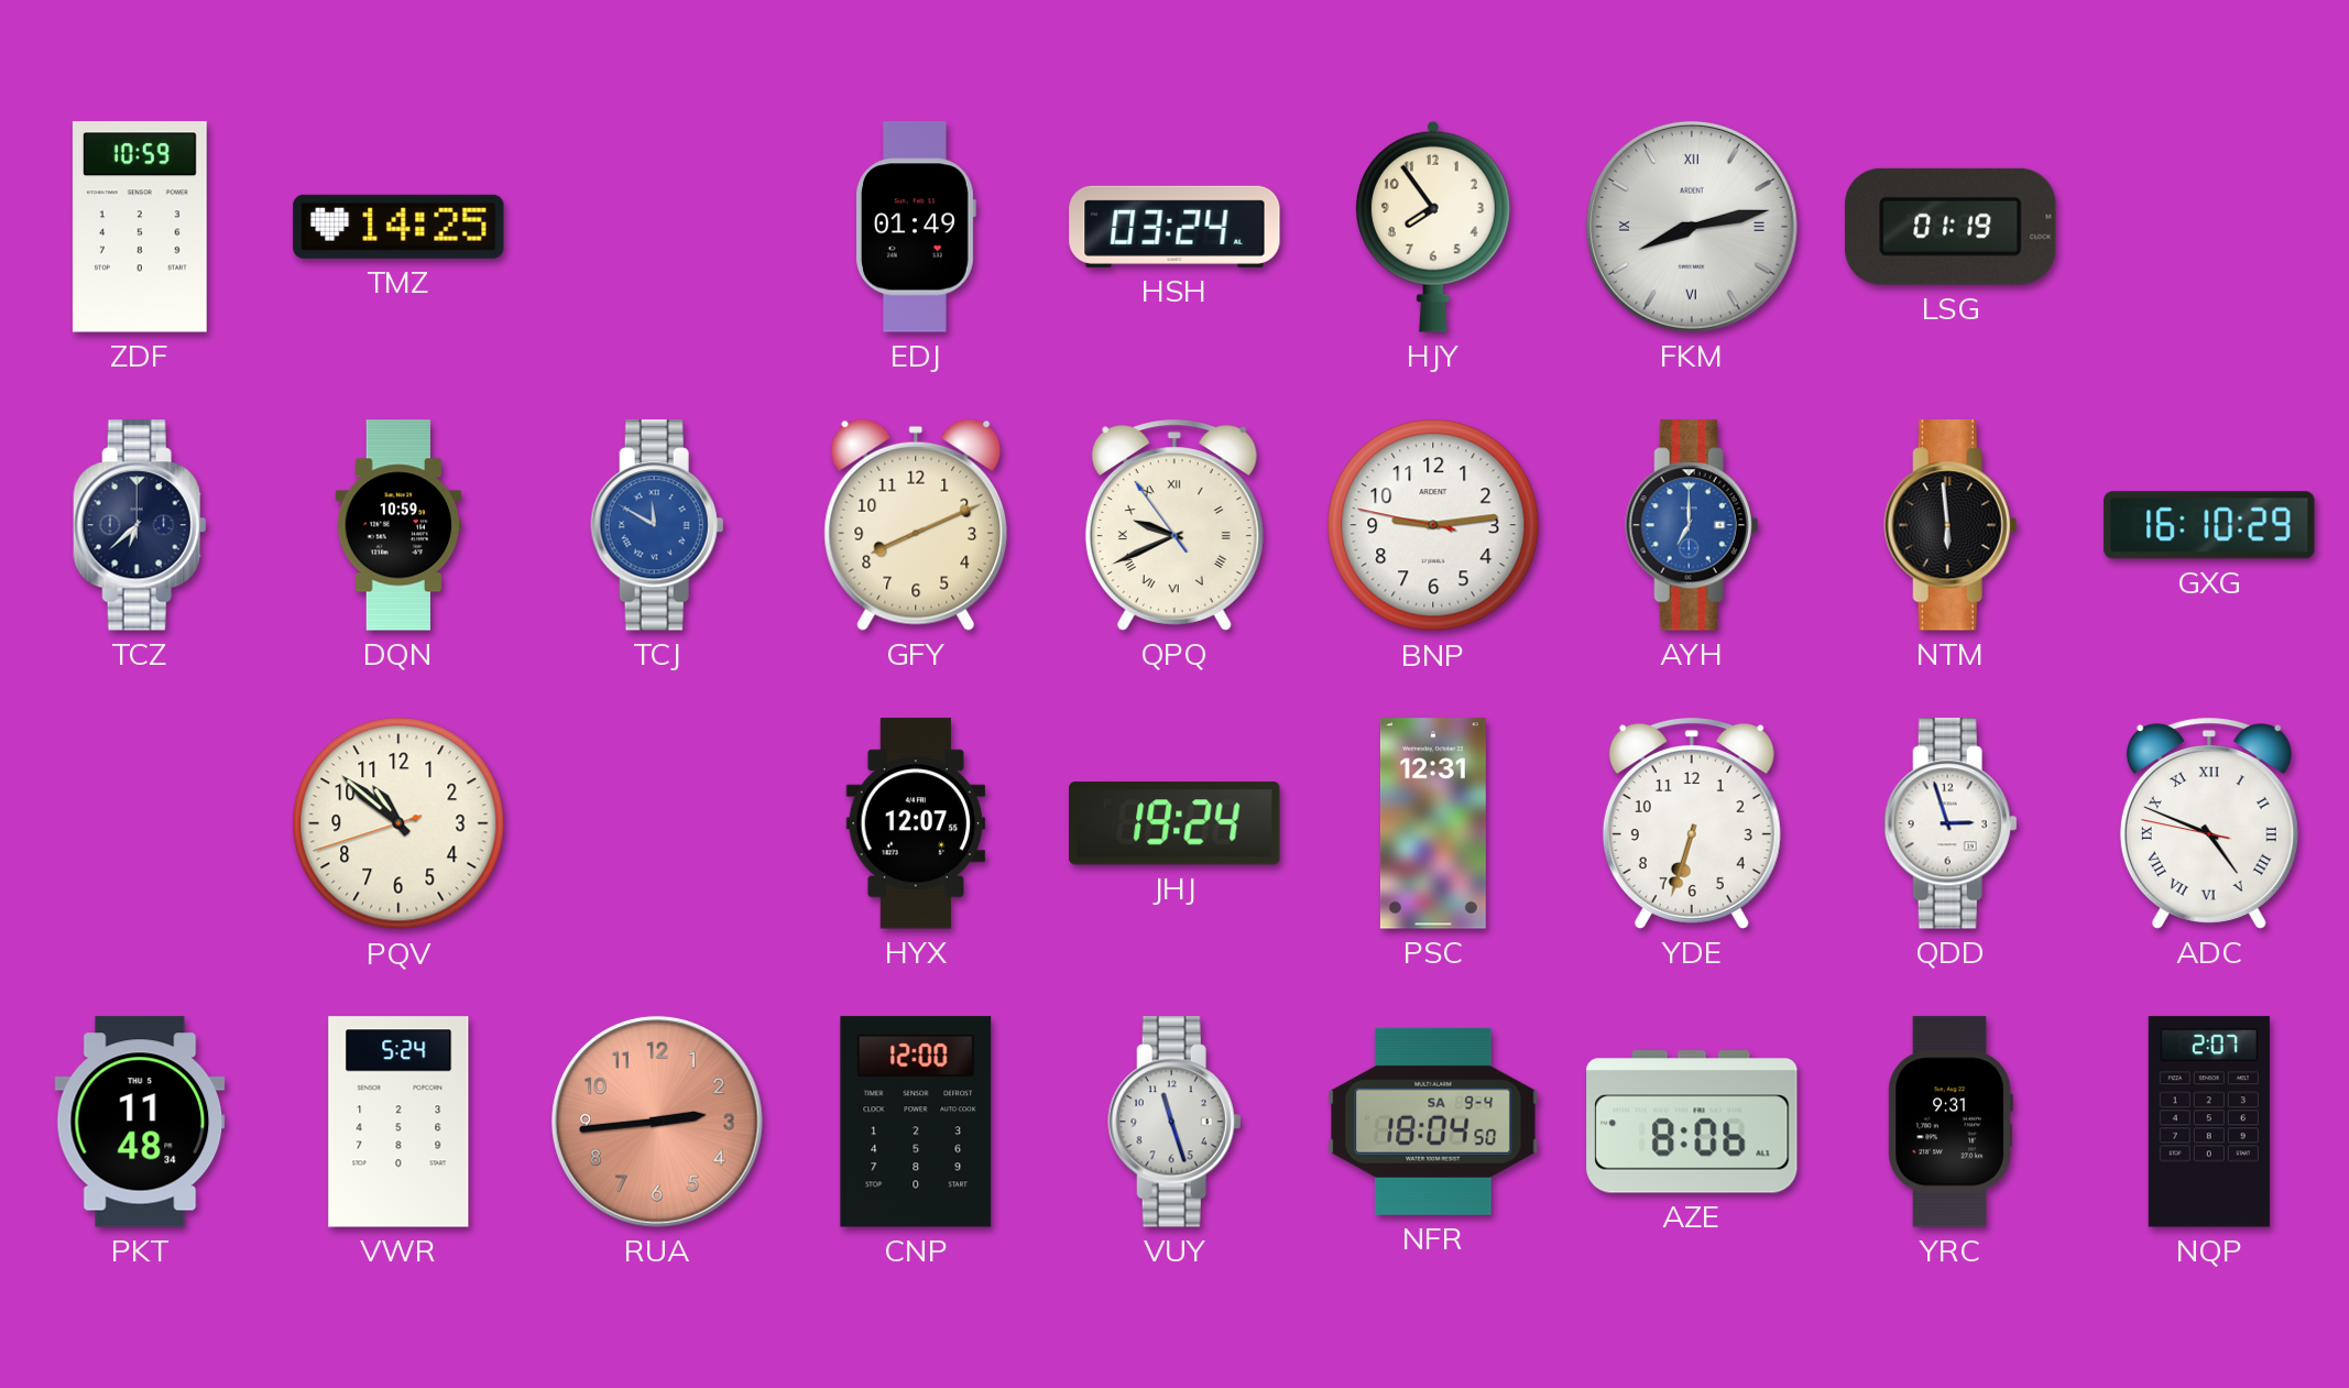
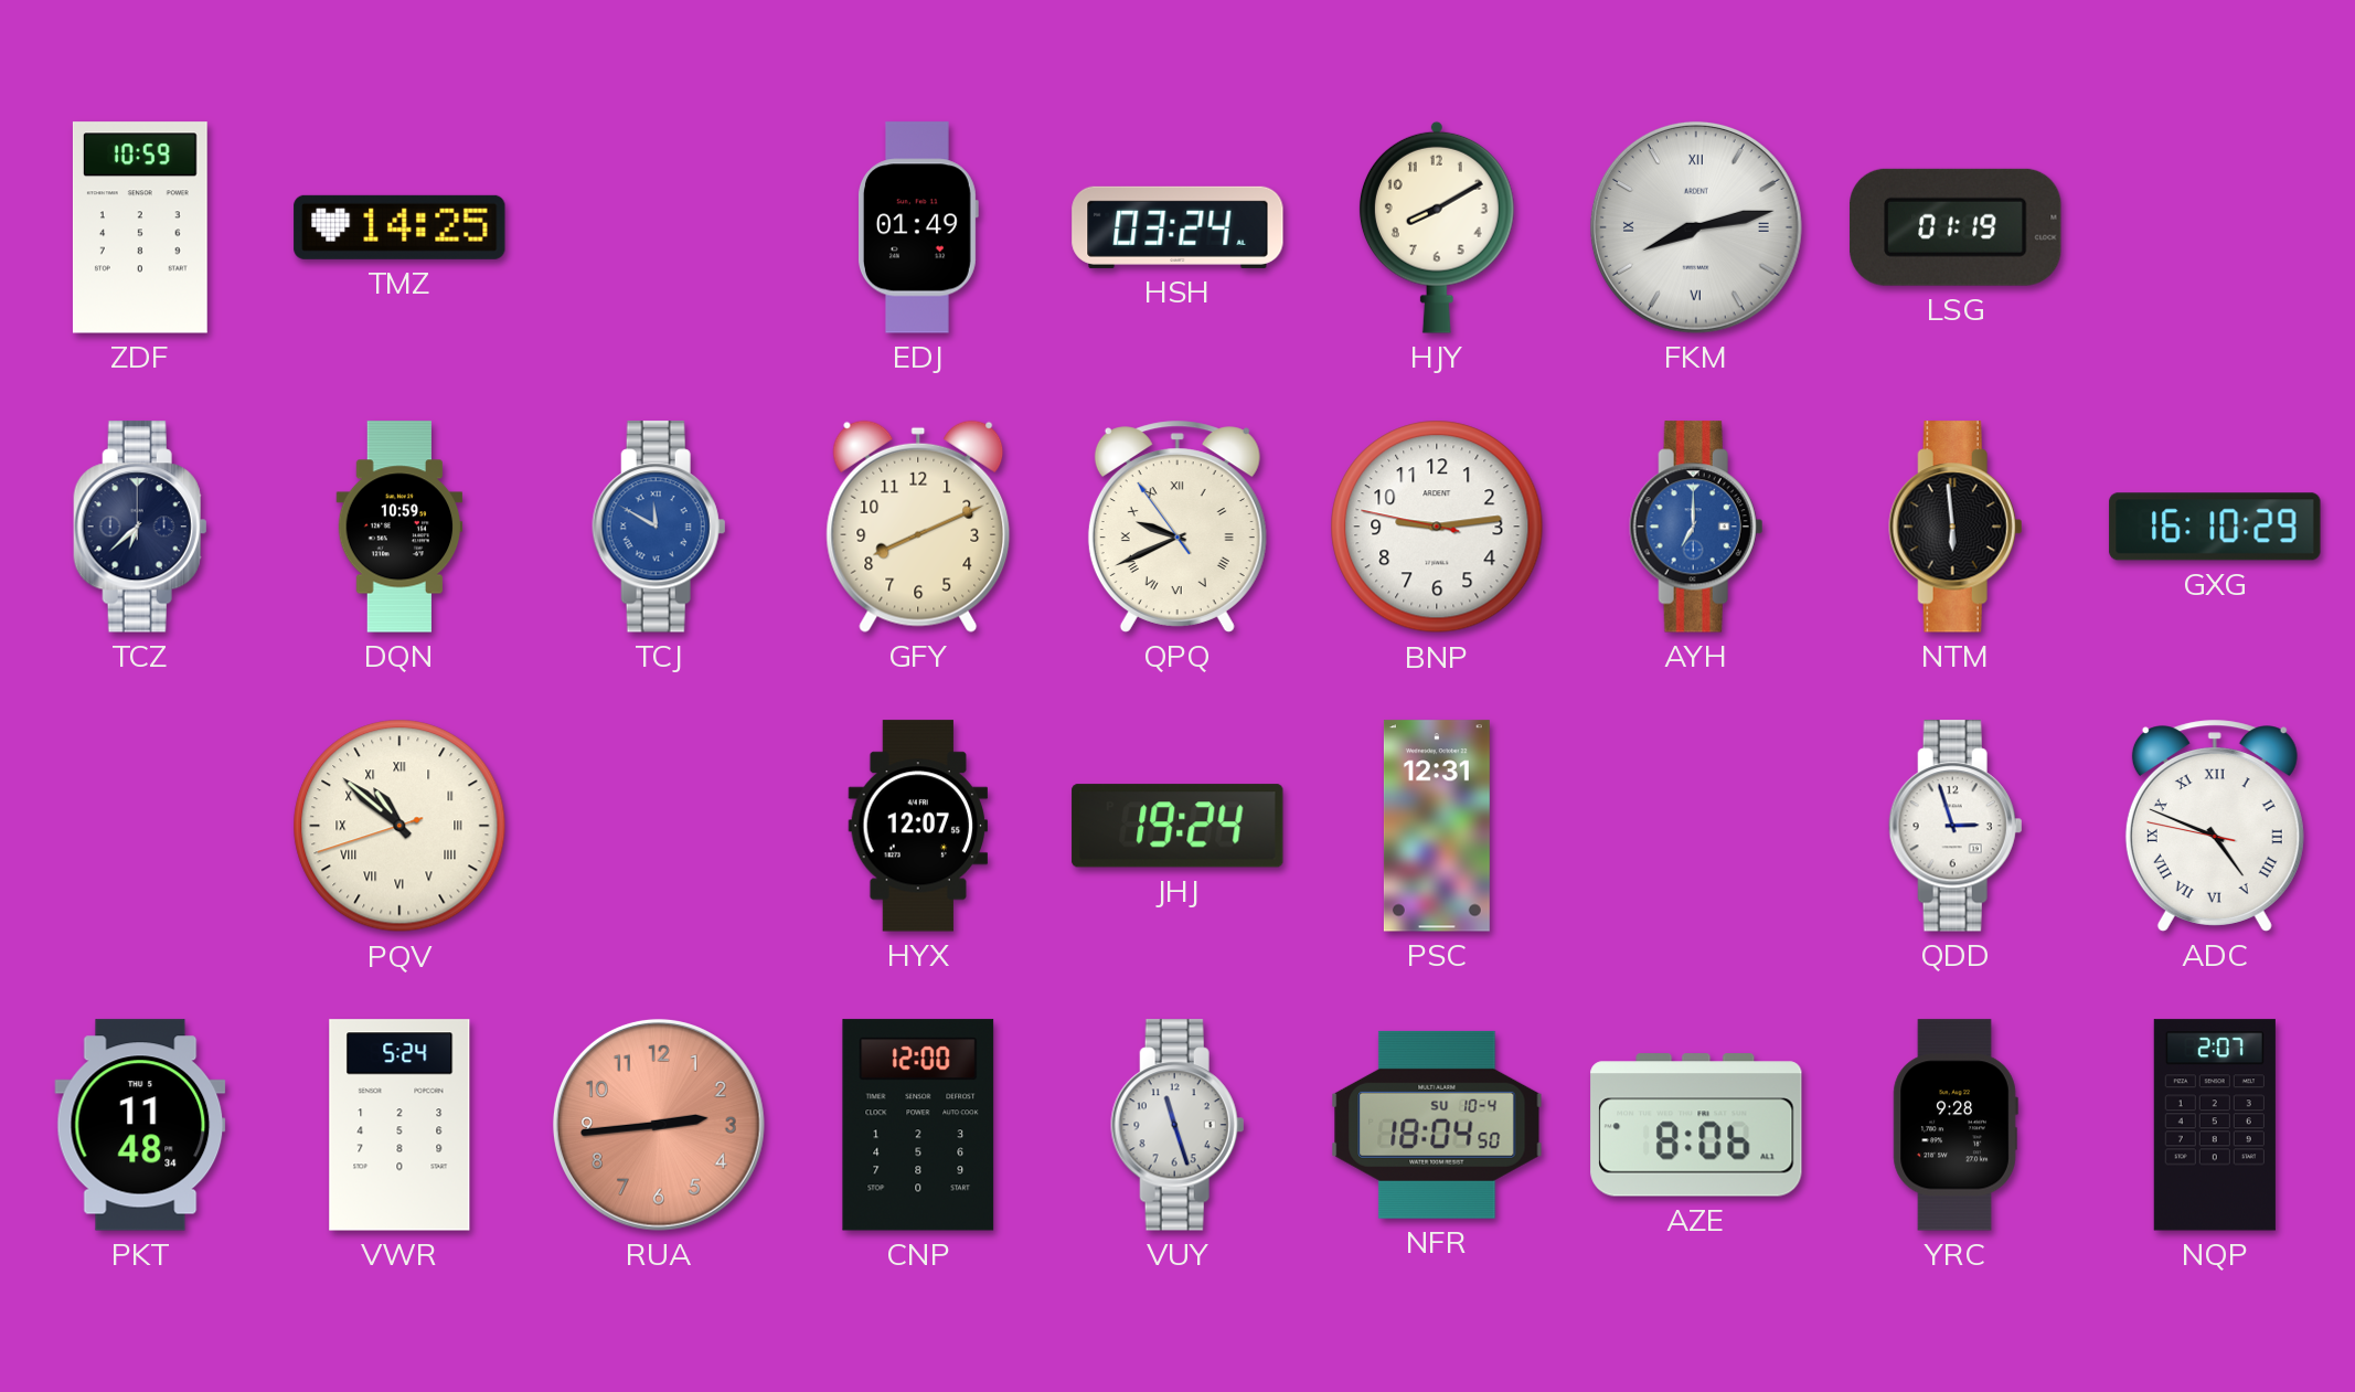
HJY: 7:54 -> 8:10 (1437, 227)
PQV numerals: Arabic -> Roman (399, 826)
YDE: 6:33 -> none (1692, 823)
NFR date: SA 9-4 -> SU 10-4 (1437, 1125)
YRC: 9:31 -> 9:28 (1956, 1125)
